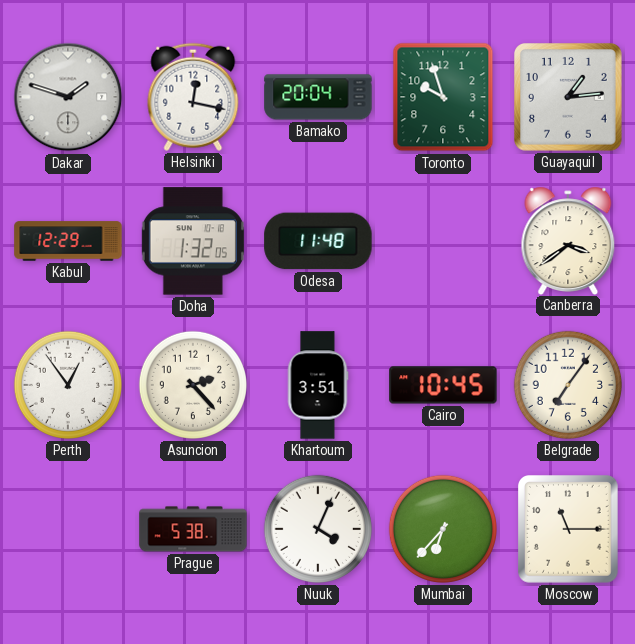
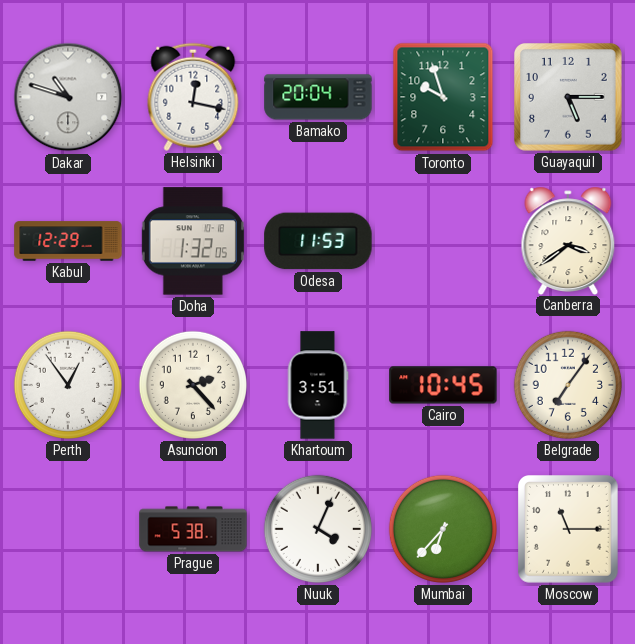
Dakar: 1:48 -> 10:48 (68, 97)
Guayaquil: 1:14 -> 5:15 (569, 98)
Odesa: 11:48 -> 11:53 (318, 241)
